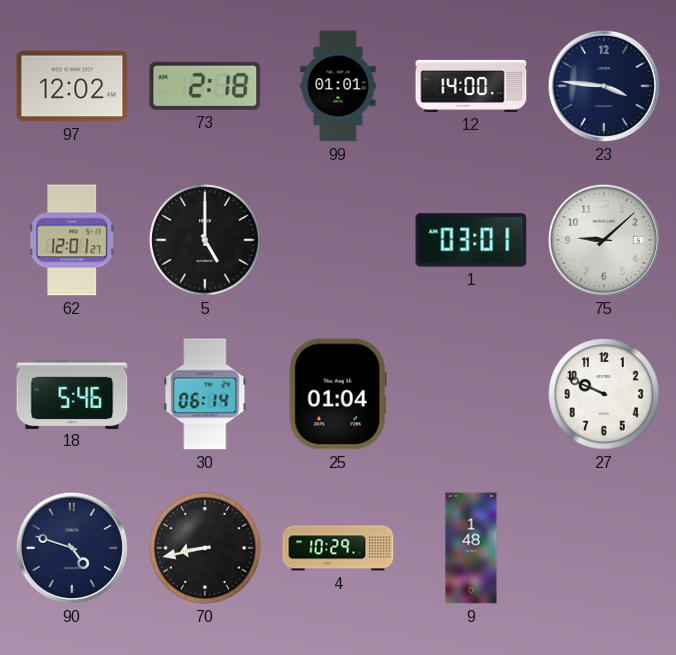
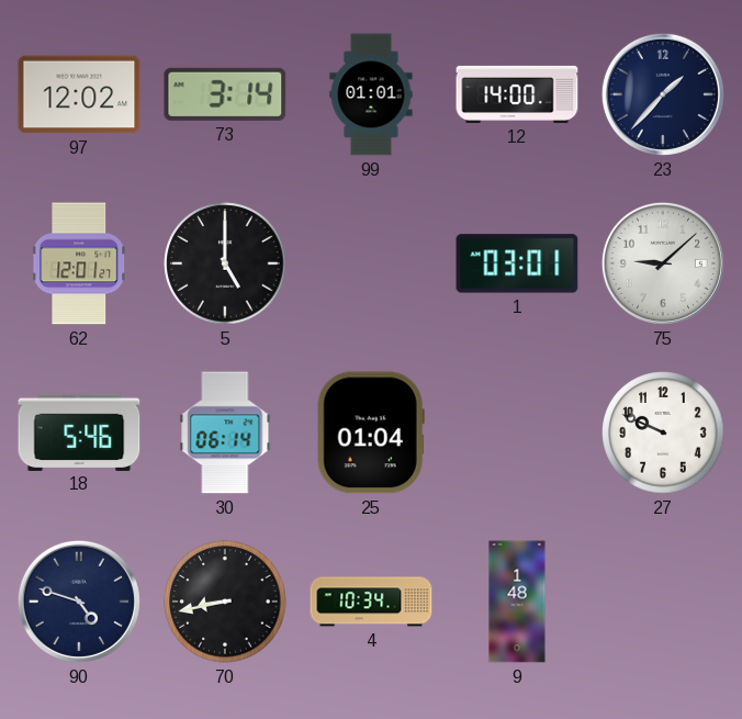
73: 2:18 -> 3:14 (225, 94)
23: 3:46 -> 1:37 (663, 94)
4: 10:29 -> 10:34 (371, 602)
